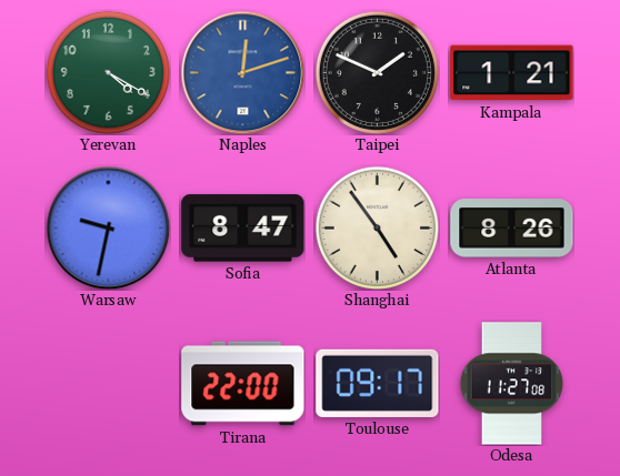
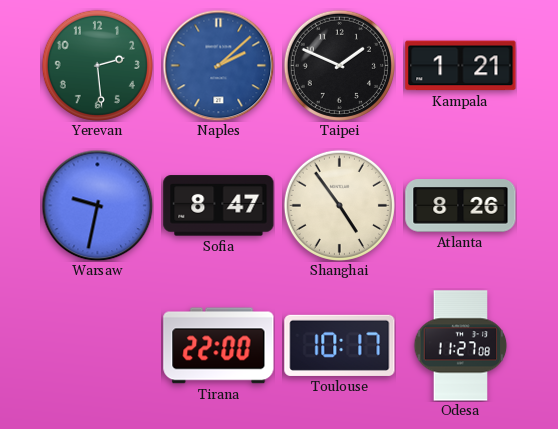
Yerevan: 4:20 -> 2:29 (97, 65)
Naples: 12:12 -> 2:08 (218, 65)
Toulouse: 09:17 -> 10:17 (340, 345)
